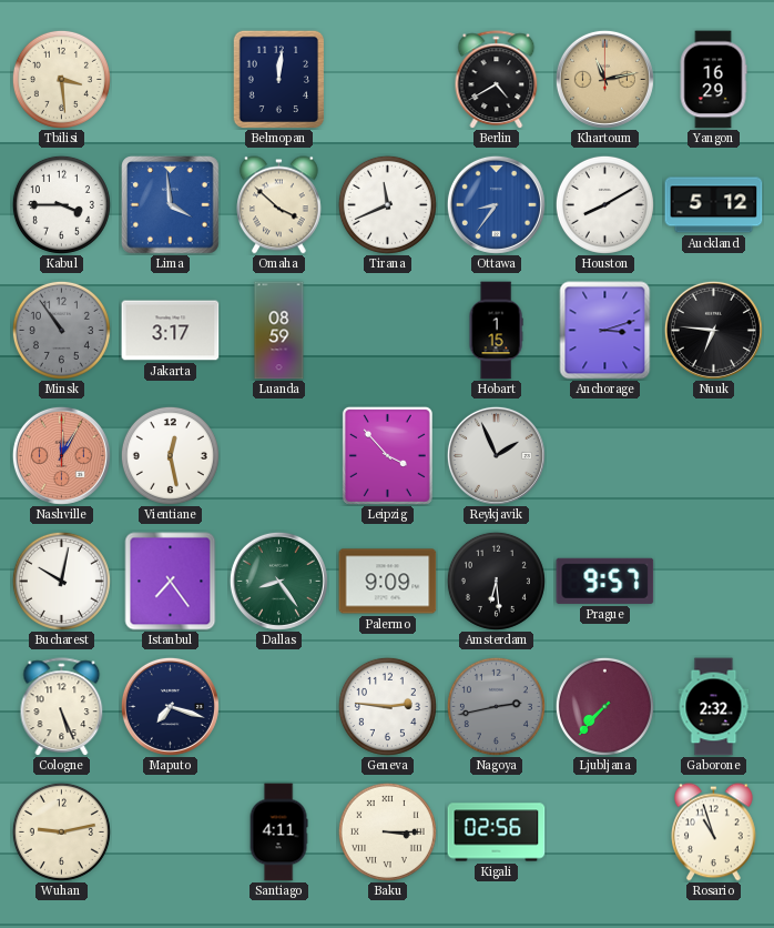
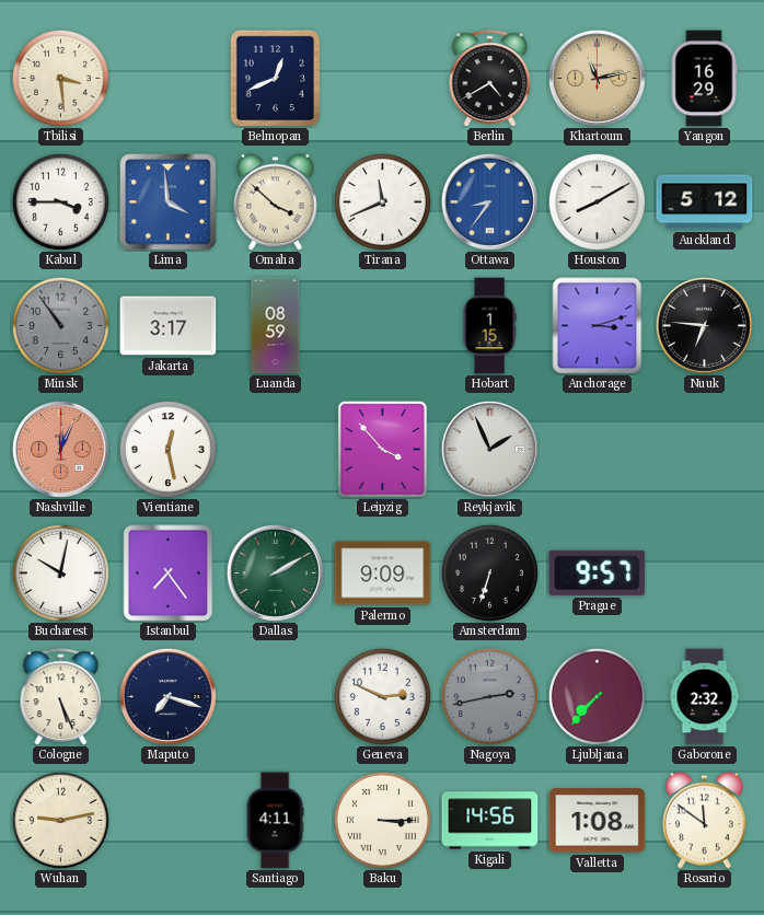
Belmopan: 12:01 -> 12:41 (275, 78)
Nashville: 12:05 -> 12:04 (60, 449)
Dallas: 8:24 -> 2:10 (275, 572)
Amsterdam: 6:29 -> 6:33 (489, 572)
Geneva: 2:46 -> 2:49 (382, 696)
Kigali: 02:56 -> 14:56 (490, 821)
Valletta: none -> 1:08 (598, 821)
Rosario: 10:57 -> 11:51 (705, 821)
